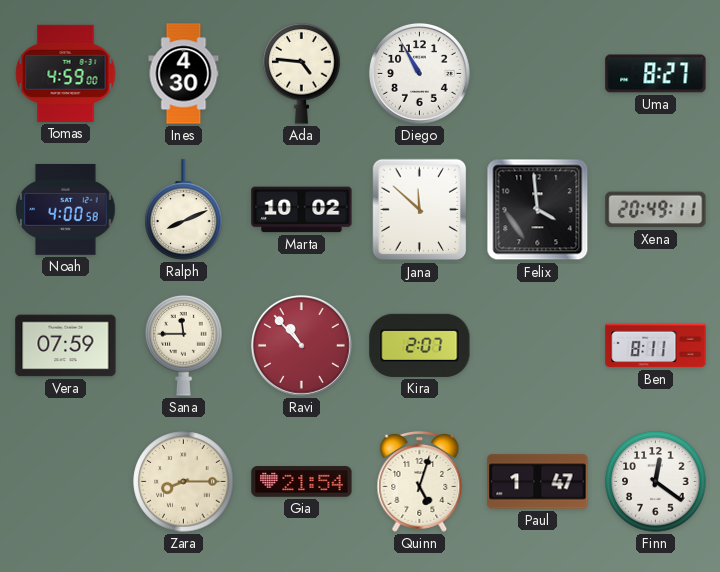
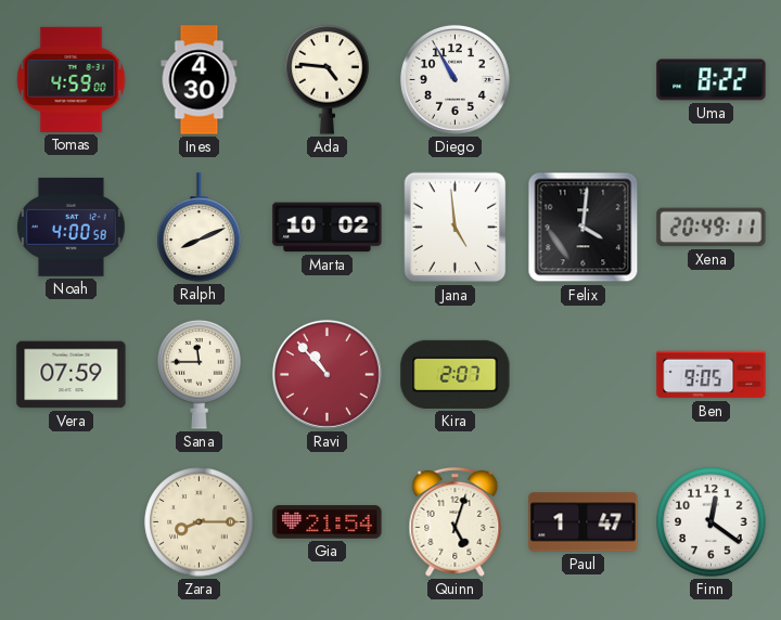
Uma: 8:27 -> 8:22 (712, 80)
Jana: 11:52 -> 4:59 (456, 228)
Felix: 3:59 -> 4:01 (584, 228)
Ben: 8:11 -> 9:05 (712, 375)
